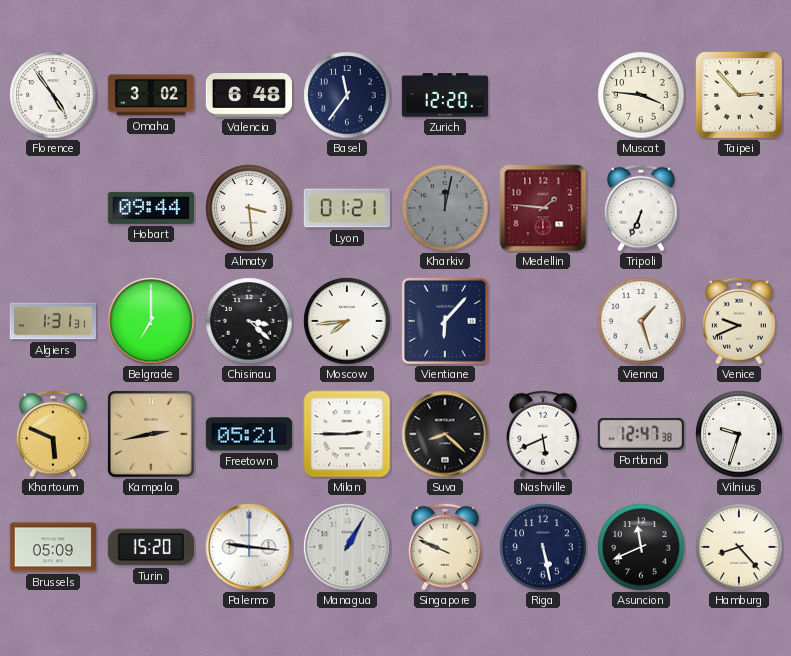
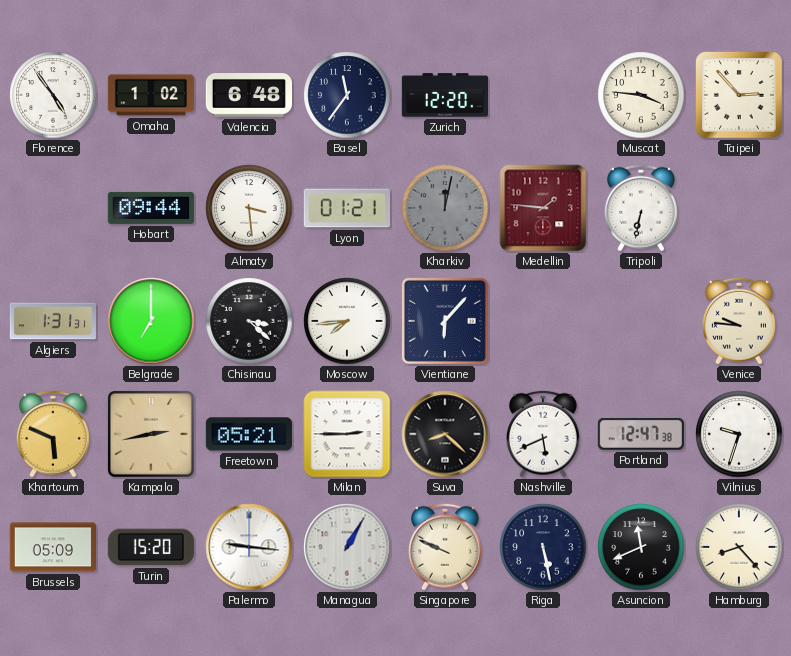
Omaha: 3:02 -> 1:02 (151, 95)
Tripoli: 6:34 -> 6:32 (641, 208)
Vienna: 1:27 -> none (641, 321)
Venice: 9:41 -> 9:46 (739, 321)
